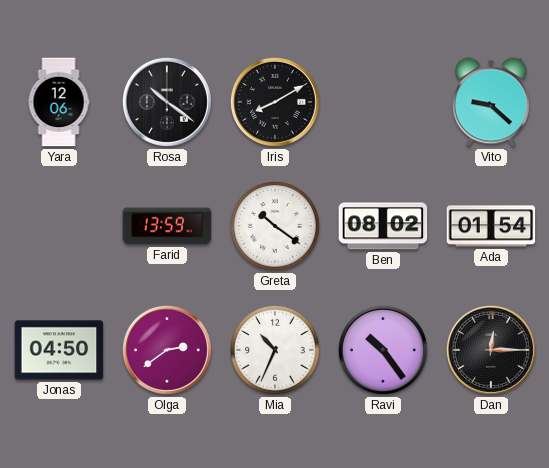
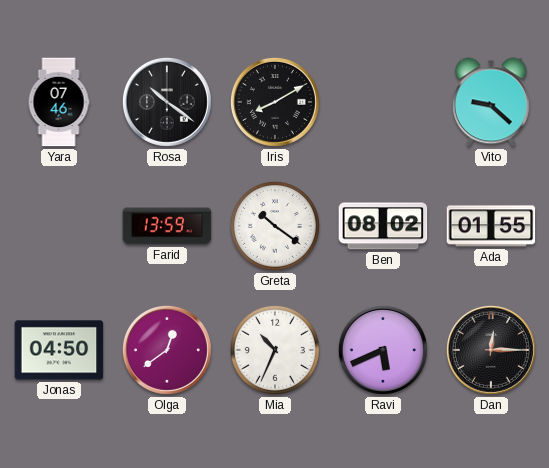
Yara: 12:06 -> 07:46 (59, 102)
Ada: 01:54 -> 01:55 (491, 226)
Olga: 2:39 -> 12:39 (167, 350)
Ravi: 10:24 -> 5:41 (383, 350)
